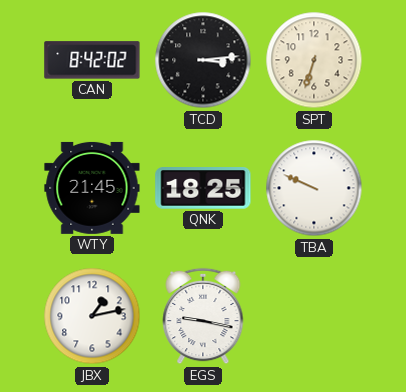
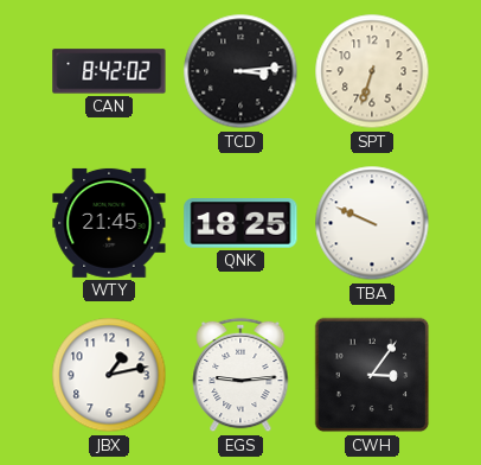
EGS: 9:17 -> 9:14 (240, 375)
CWH: none -> 3:06 (372, 375)
